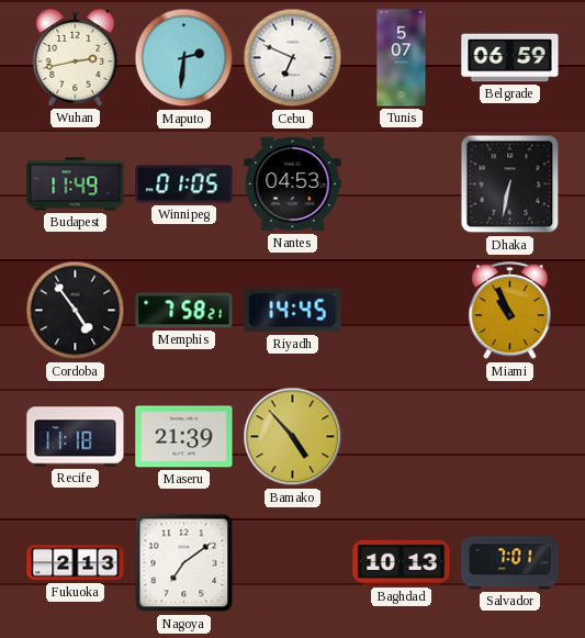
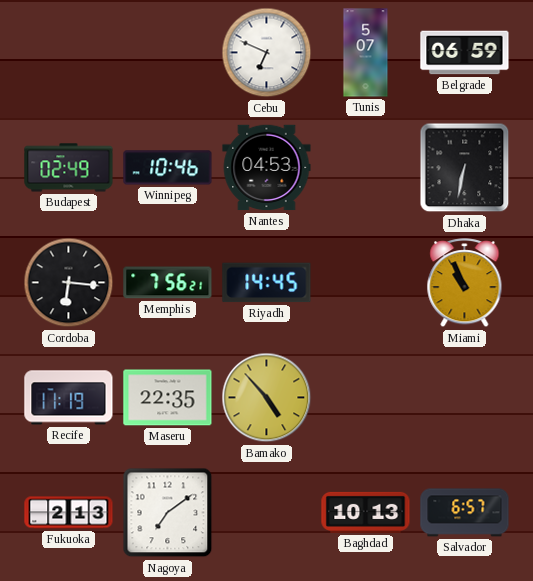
Wuhan: 2:43 -> none (76, 58)
Maputo: 2:31 -> none (184, 58)
Budapest: 11:49 -> 02:49 (69, 168)
Winnipeg: 01:05 -> 10:46 (168, 168)
Cordoba: 4:54 -> 6:16 (69, 283)
Memphis: 7:58 -> 7:56 (168, 283)
Recife: 11:18 -> 11:19 (69, 398)
Maseru: 21:39 -> 22:35 (168, 398)
Salvador: 7:01 -> 6:57 (465, 513)
